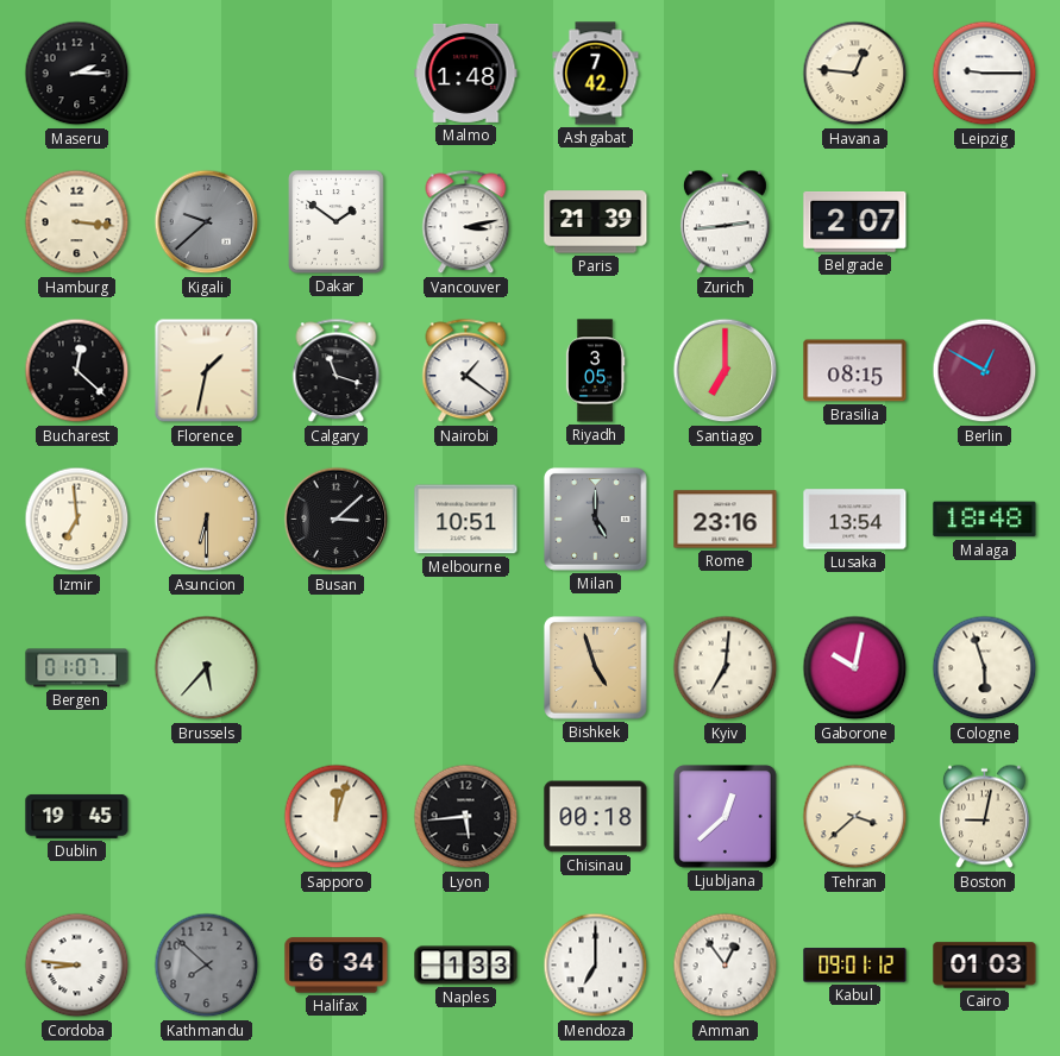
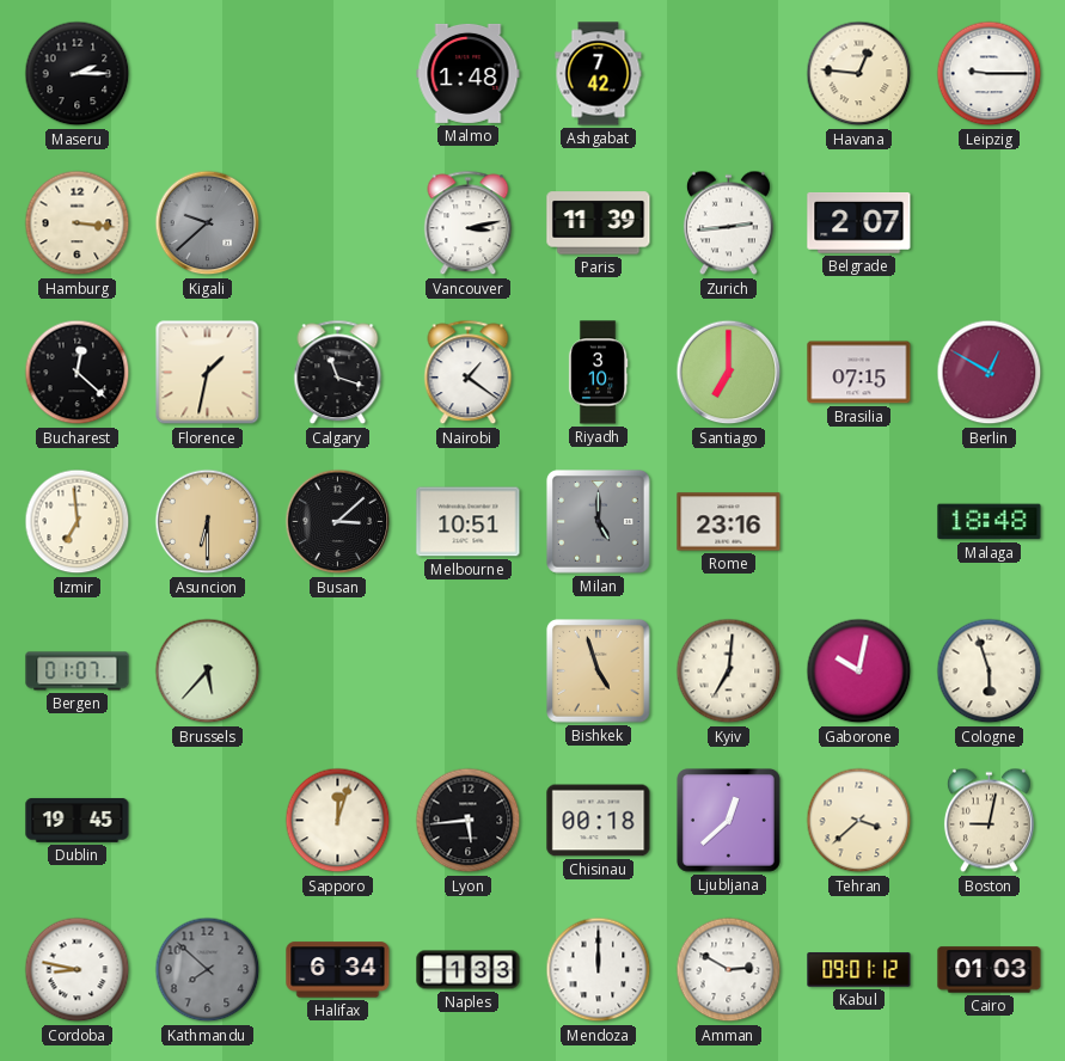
Dakar: 1:51 -> none (337, 222)
Paris: 21:39 -> 11:39 (599, 223)
Riyadh: 3:05 -> 3:10 (598, 373)
Brasilia: 08:15 -> 07:15 (859, 373)
Lusaka: 13:54 -> none (855, 520)
Cordoba: 8:46 -> 8:47 (78, 970)
Mendoza: 7:00 -> 12:00 (599, 970)
Amman: 12:54 -> 2:50 (729, 970)
